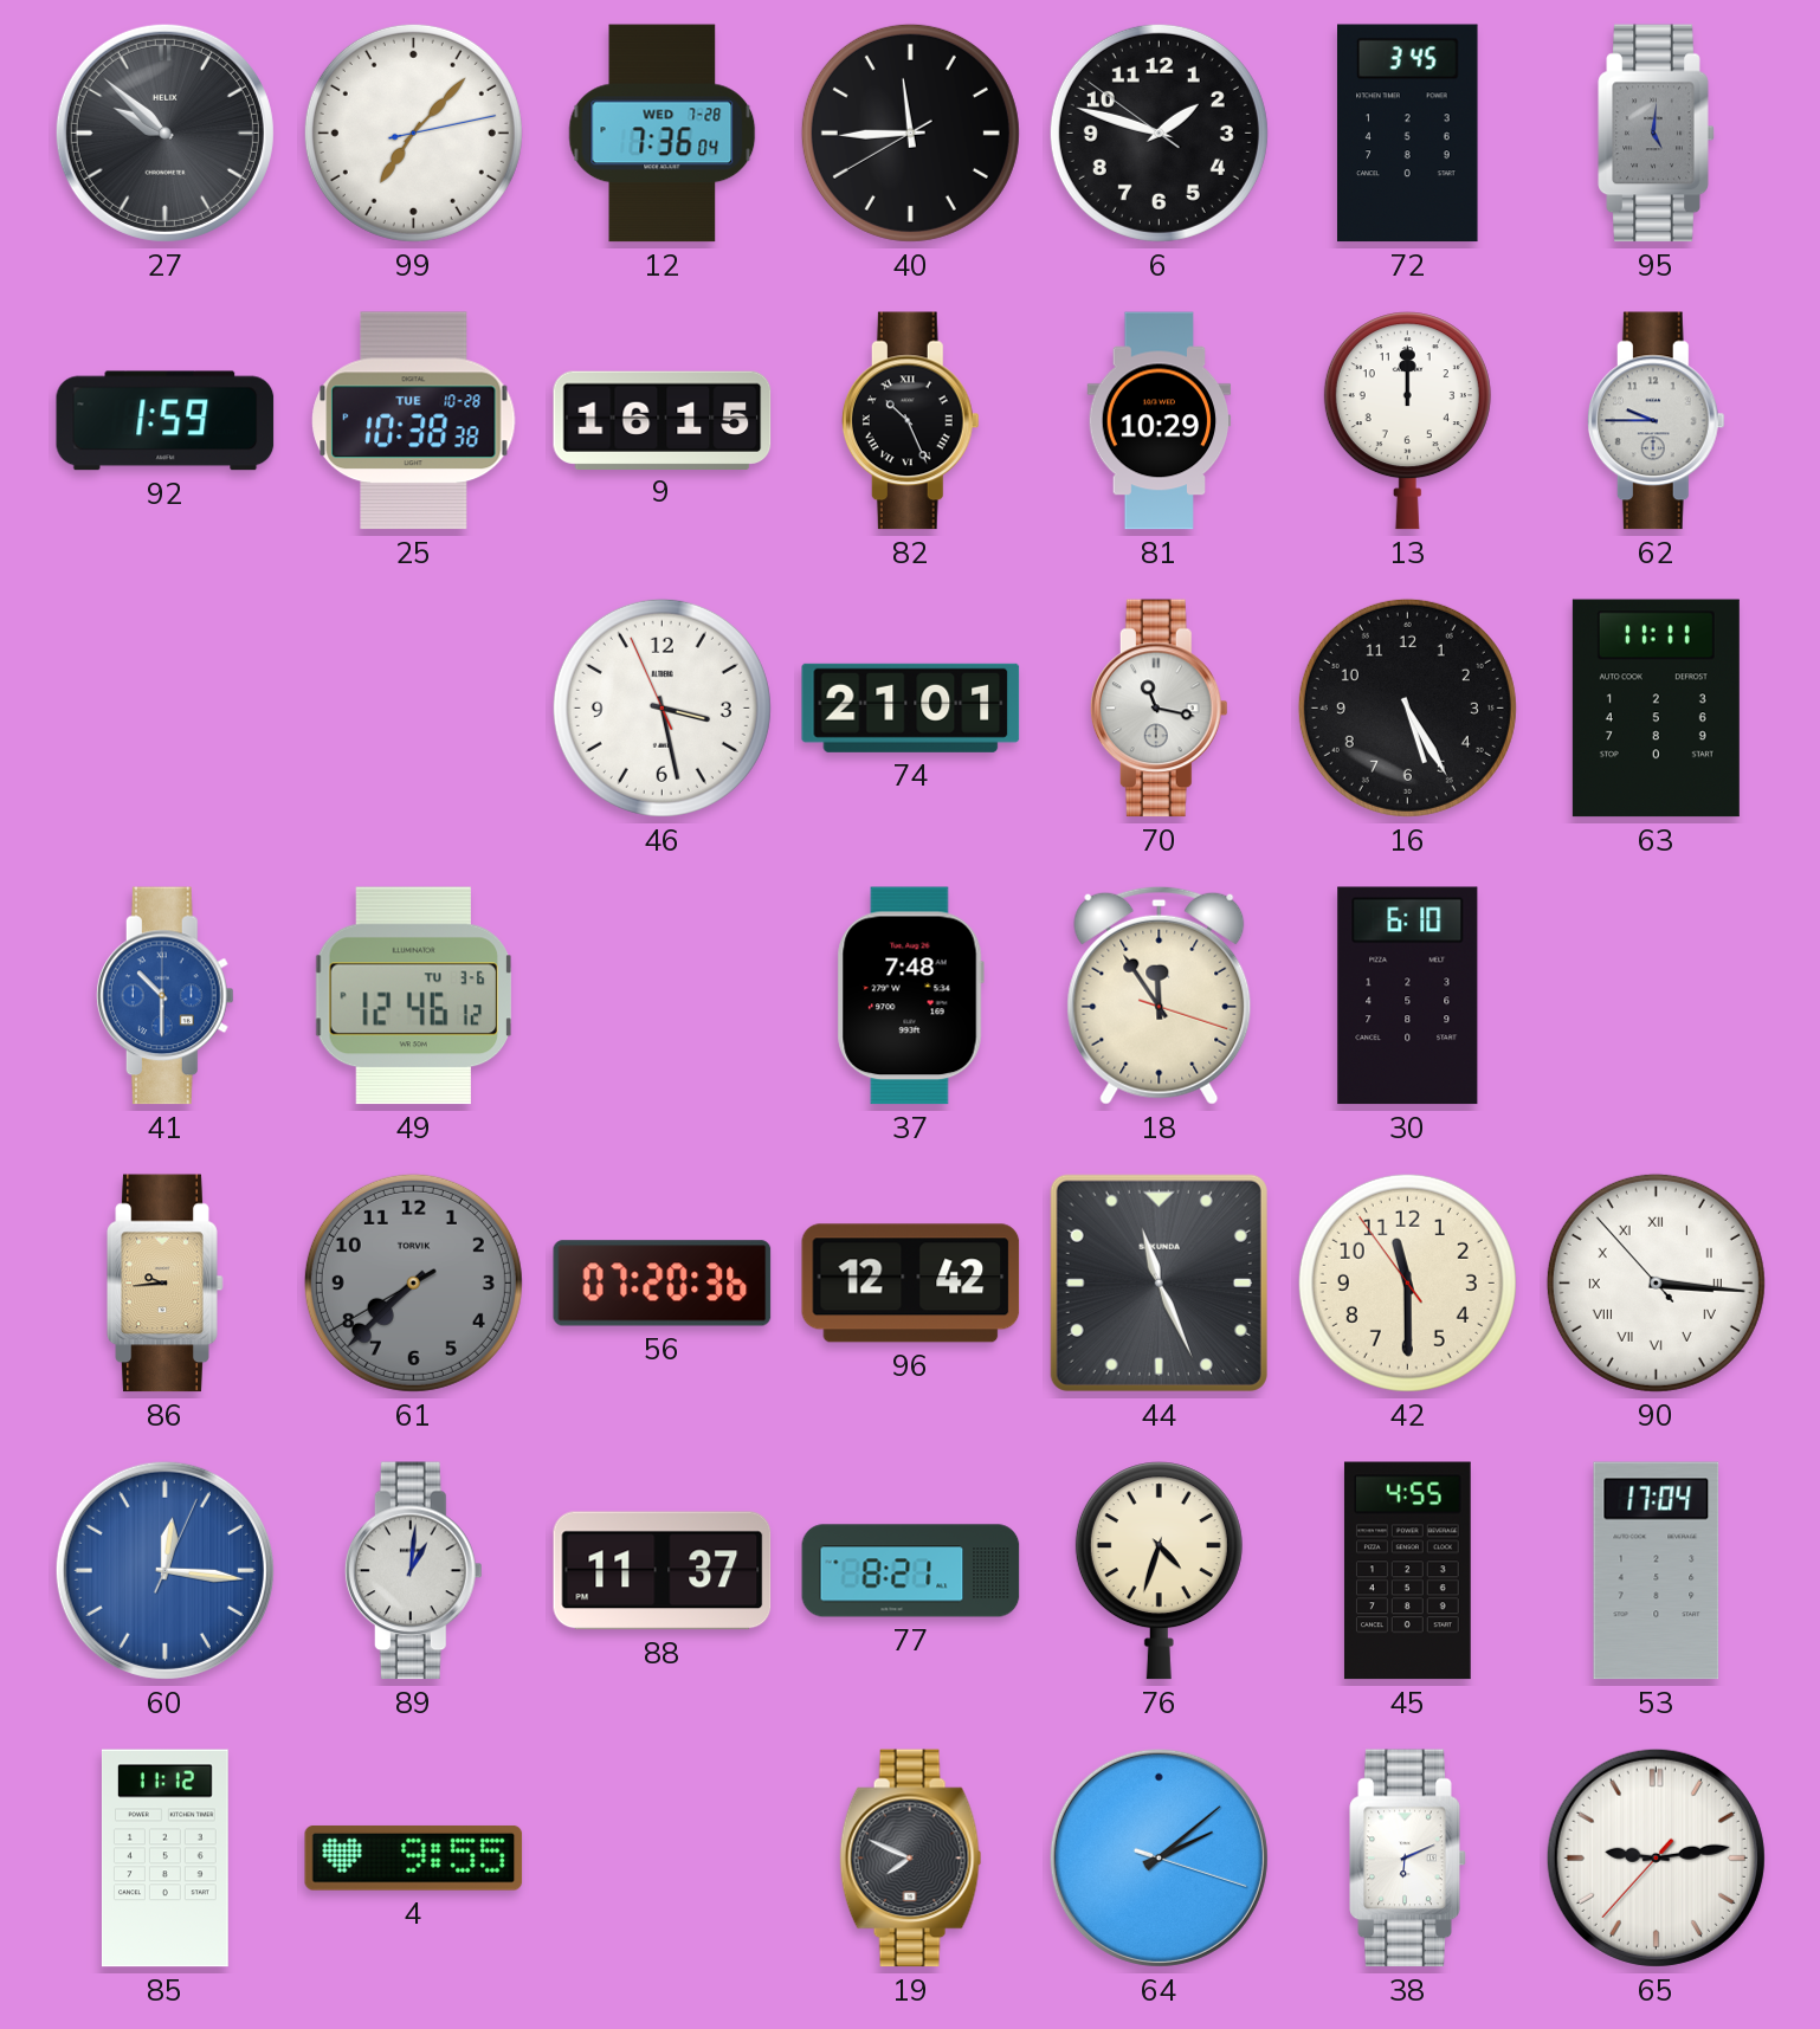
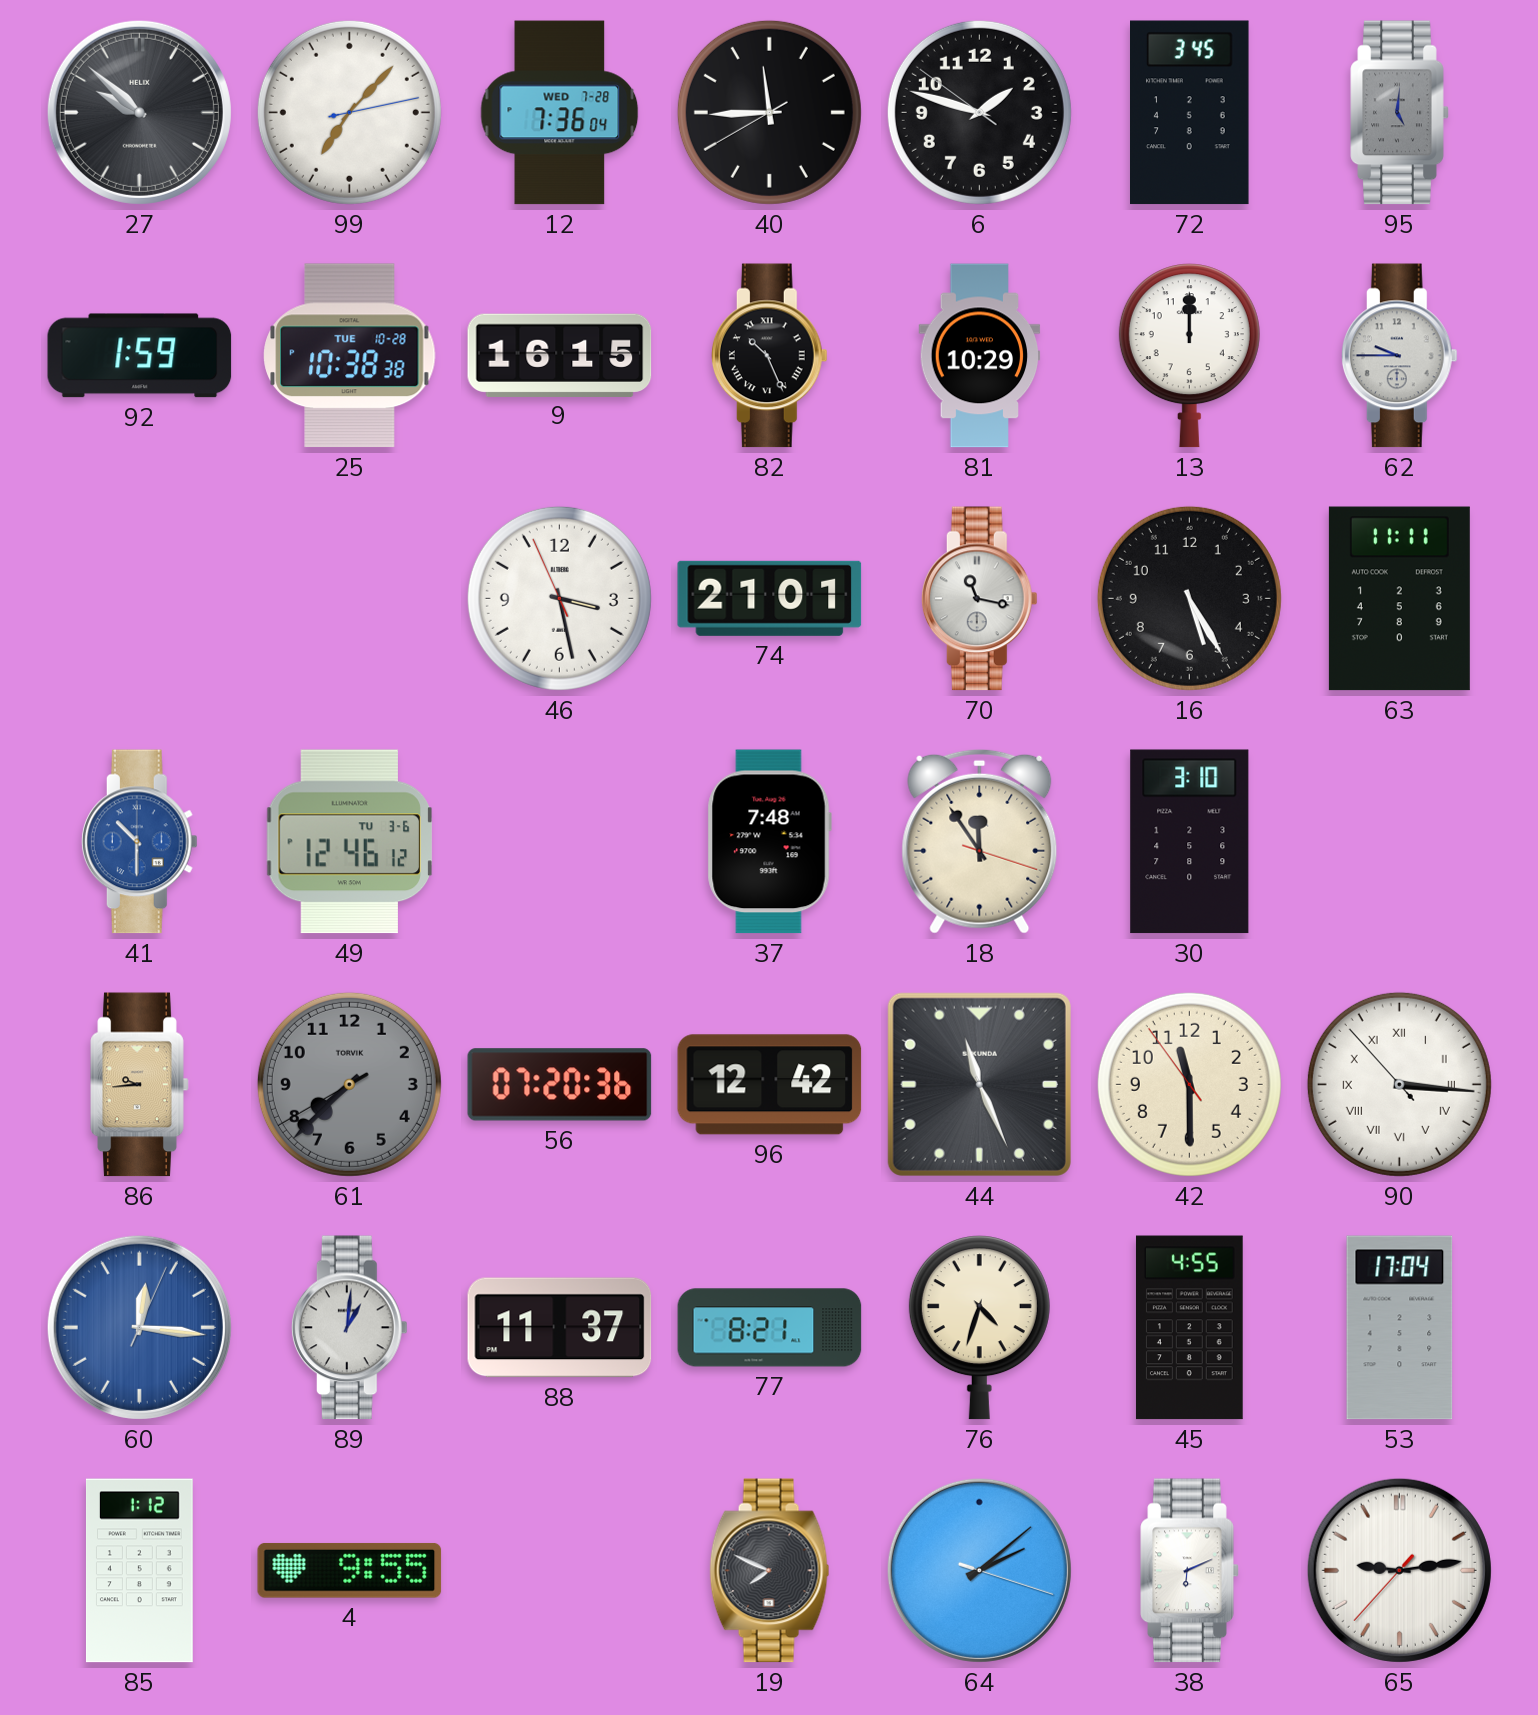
30: 6:10 -> 3:10 (1190, 842)
85: 11:12 -> 1:12 (139, 1571)
